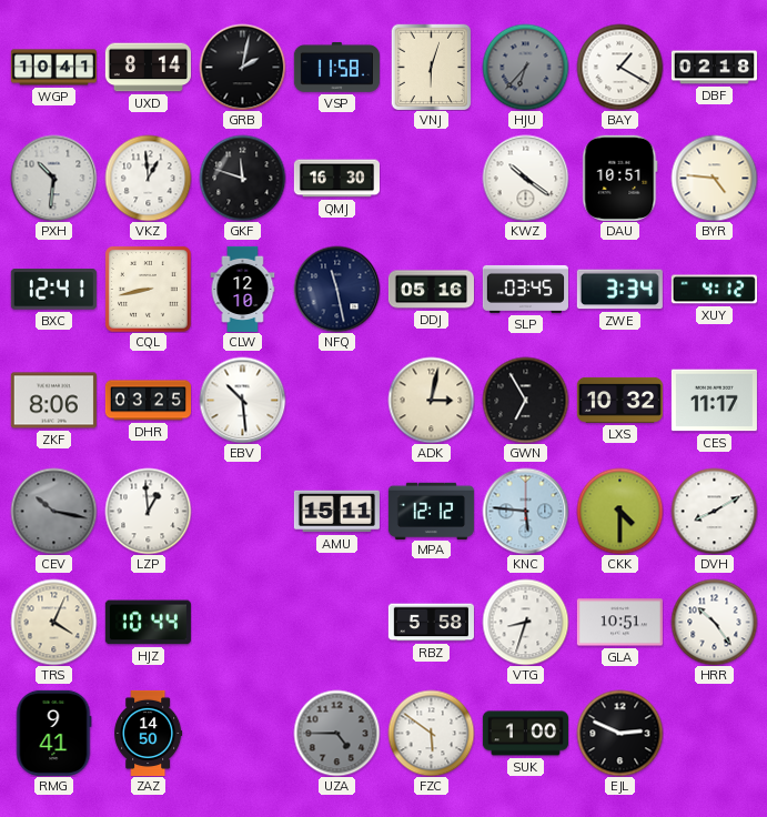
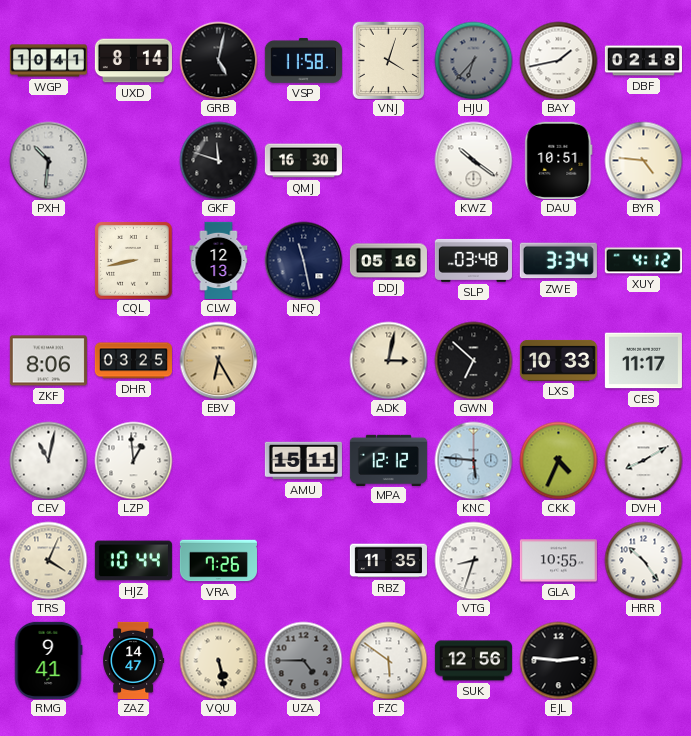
GRB: 2:02 -> 5:02 (218, 60)
VNJ: 6:03 -> 4:03 (389, 60)
BAY: 1:20 -> 1:43 (558, 60)
VKZ: 12:59 -> none (148, 178)
BXC: 12:41 -> none (53, 290)
CLW: 12:10 -> 12:13 (219, 260)
SLP: 03:45 -> 03:48 (473, 260)
EBV: 10:29 -> 6:25 (218, 360)
EBV dial: white -> champagne (218, 360)
GWN: 6:55 -> 6:52 (473, 360)
LXS: 10:32 -> 10:33 (558, 360)
CEV: 10:17 -> 11:02 (48, 460)
CEV dial: grey -> white (48, 460)
CKK: 4:30 -> 4:34 (558, 460)
VRA: none -> 7:26 (218, 561)
RBZ: 5:58 -> 11:35 (388, 561)
GLA: 10:51 -> 10:55 (558, 561)
ZAZ: 14:50 -> 14:47 (134, 660)
VQU: none -> 5:28 (218, 660)
SUK: 1:00 -> 12:56 (473, 661)
EJL: 2:49 -> 2:46 (558, 660)
